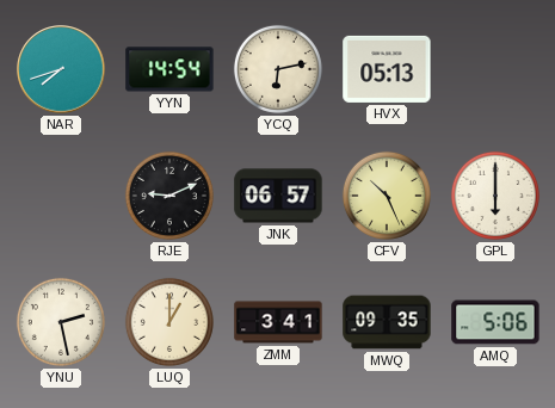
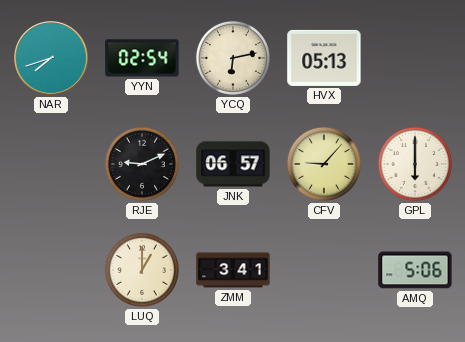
YYN: 14:54 -> 02:54 (142, 58)
CFV: 10:26 -> 9:07 (324, 164)
YNU: 2:28 -> none (61, 322)
MWQ: 09:35 -> none (387, 322)
